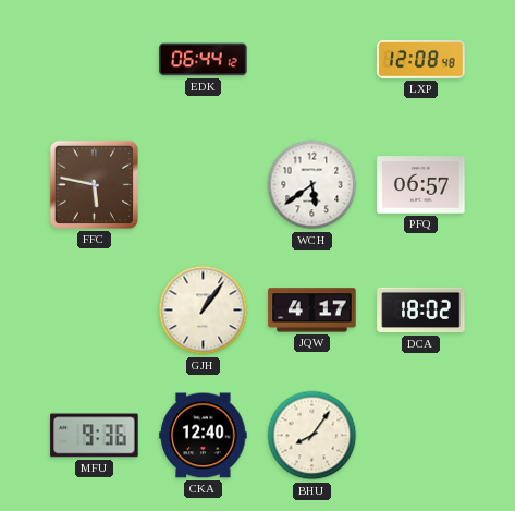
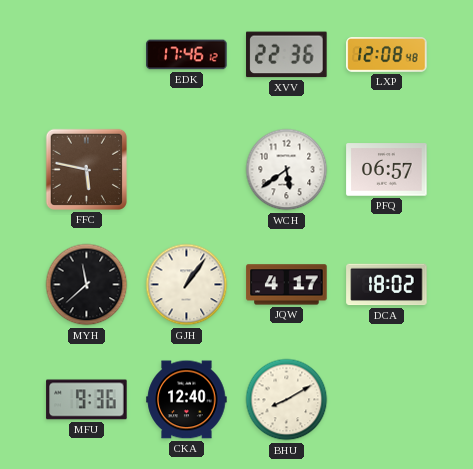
EDK: 06:44 -> 17:46 (187, 55)
XVV: none -> 22:36 (287, 55)
MYH: none -> 11:38 (87, 285)
BHU: 8:06 -> 8:10 (287, 400)
